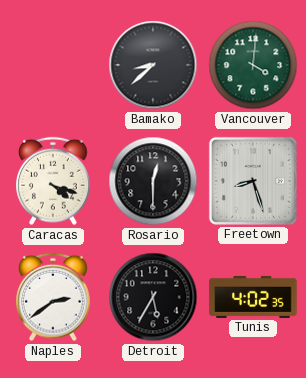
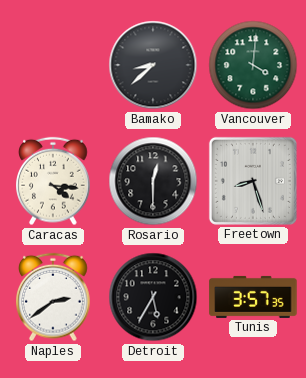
Caracas: 4:18 -> 4:16 (53, 181)
Tunis: 4:02 -> 3:57 (253, 297)
